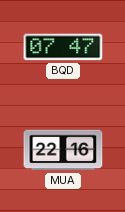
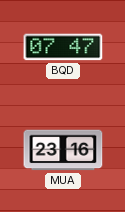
MUA: 22:16 -> 23:16 (63, 150)
